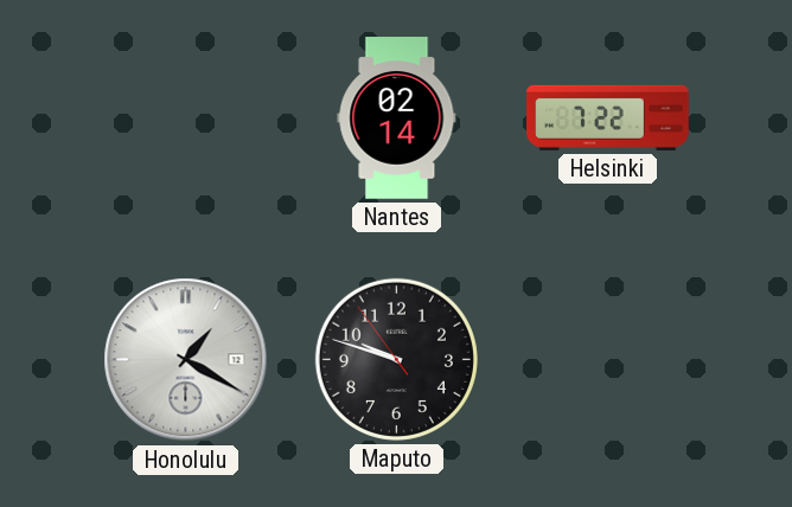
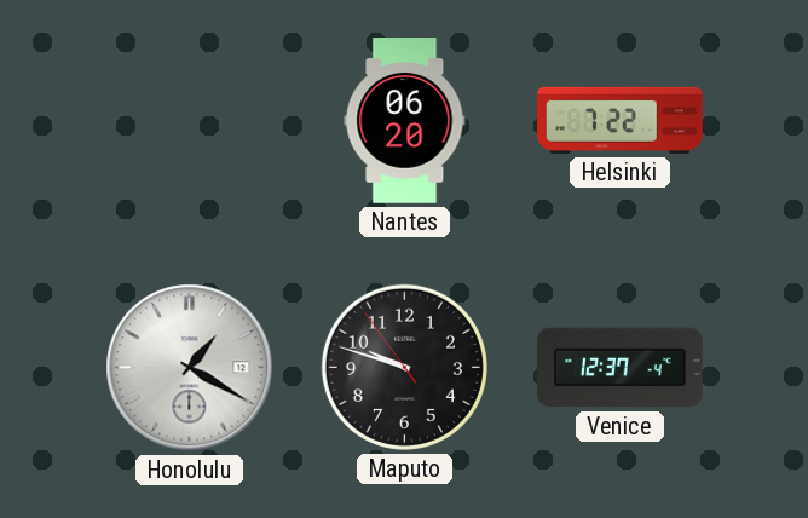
Nantes: 02:14 -> 06:20 (405, 121)
Venice: none -> 12:37 (621, 368)
